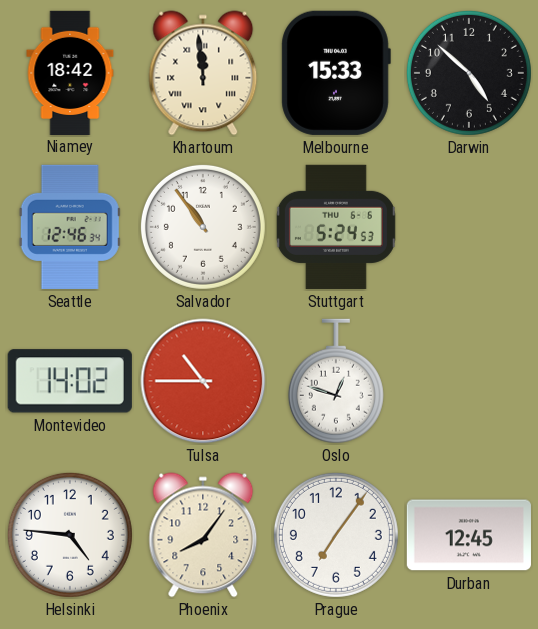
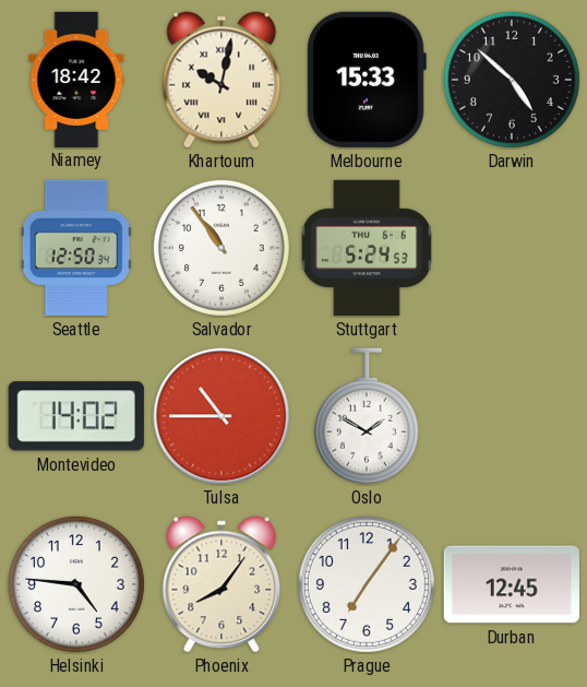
Khartoum: 11:59 -> 10:02 (221, 80)
Seattle: 12:46 -> 12:50 (76, 248)
Oslo: 12:48 -> 1:50 (367, 416)
